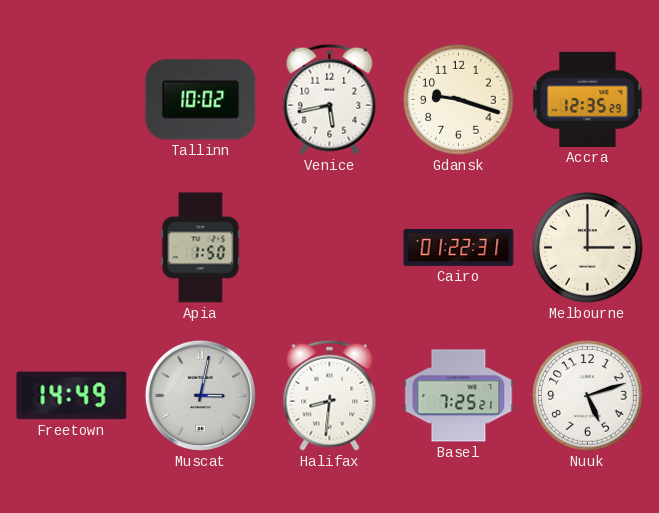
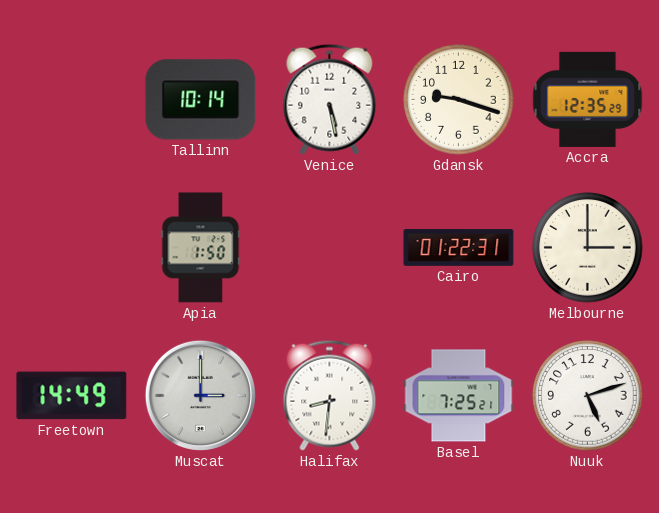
Tallinn: 10:02 -> 10:14 (201, 100)
Venice: 5:43 -> 5:28 (330, 99)
Muscat: 3:02 -> 3:00 (200, 395)
